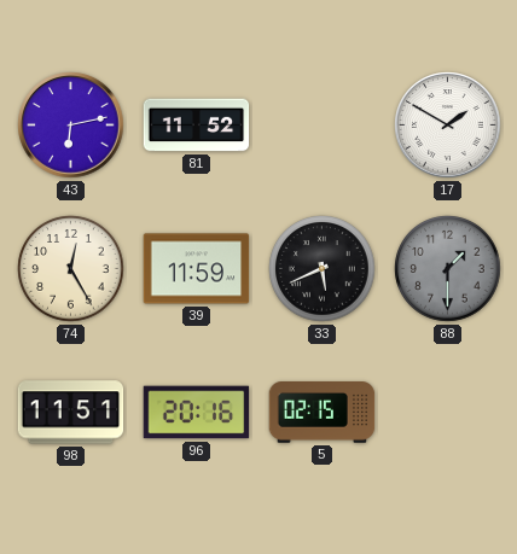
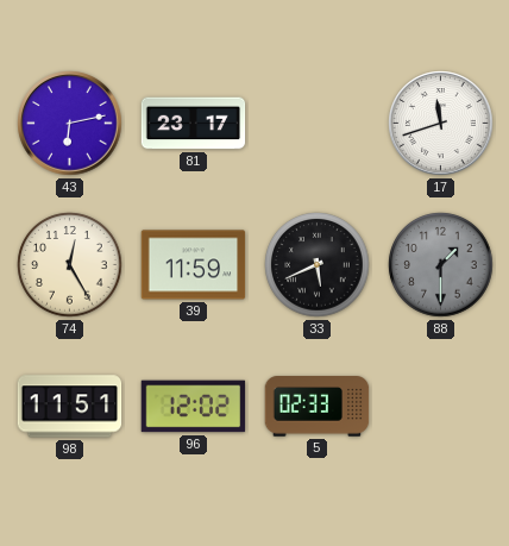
81: 11:52 -> 23:17 (194, 124)
17: 1:50 -> 11:42 (441, 124)
96: 20:16 -> 12:02 (194, 407)
5: 02:15 -> 02:33 (318, 407)
